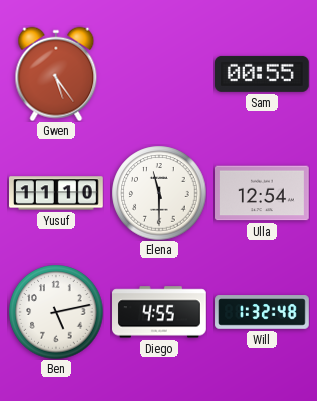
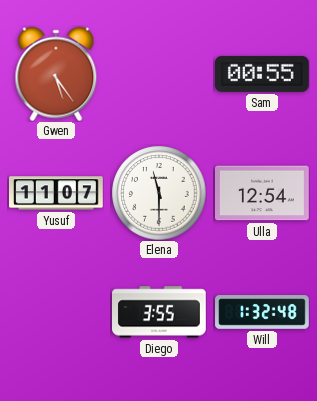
Yusuf: 11:10 -> 11:07 (57, 193)
Ben: 5:13 -> none (56, 312)
Diego: 4:55 -> 3:55 (160, 312)
